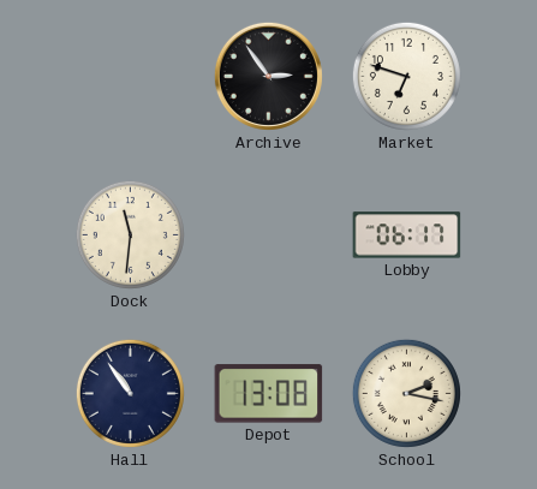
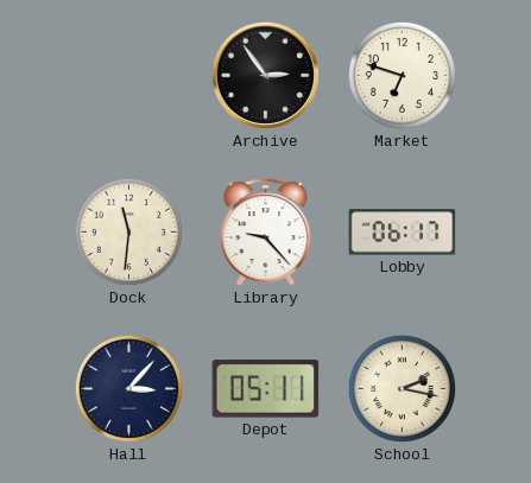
Library: none -> 9:23 (266, 233)
Hall: 10:54 -> 3:07 (128, 388)
Depot: 13:08 -> 05:11 (266, 389)
